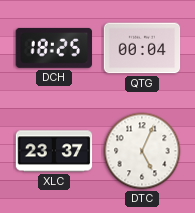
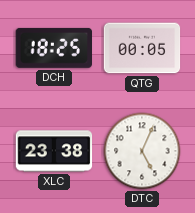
QTG: 00:04 -> 00:05 (142, 48)
XLC: 23:37 -> 23:38 (54, 151)
